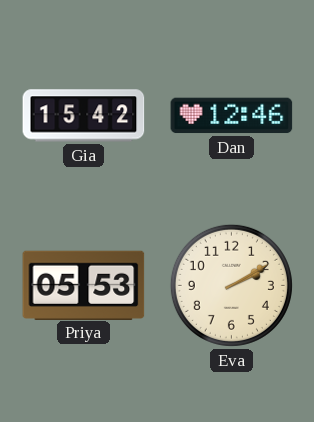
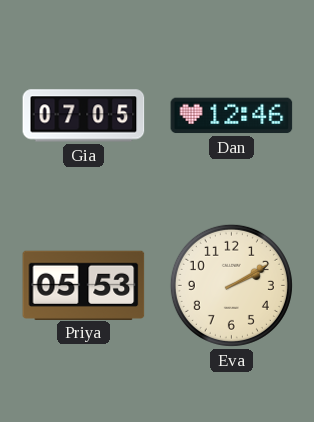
Gia: 15:42 -> 07:05 (84, 116)
